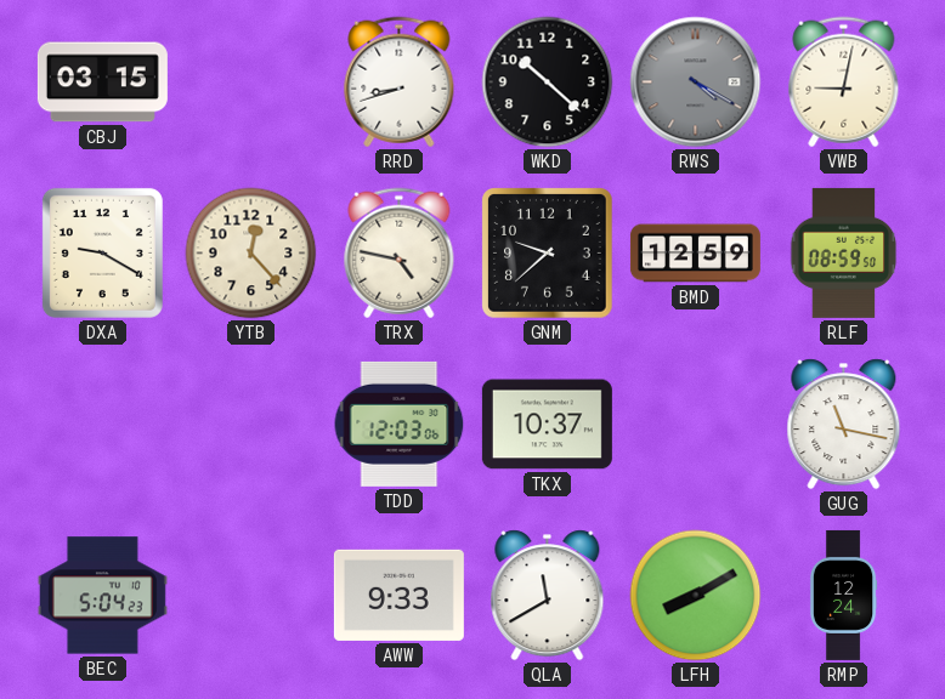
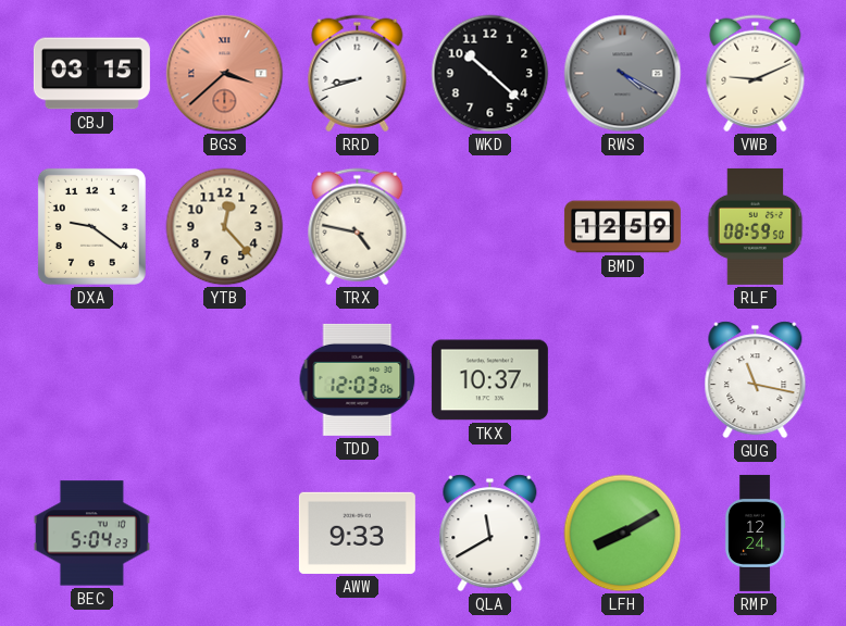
BGS: none -> 3:38 (225, 74)
VWB: 9:02 -> 9:11 (756, 74)
DXA: 9:20 -> 9:21 (91, 226)
GNM: 9:38 -> none (548, 254)
